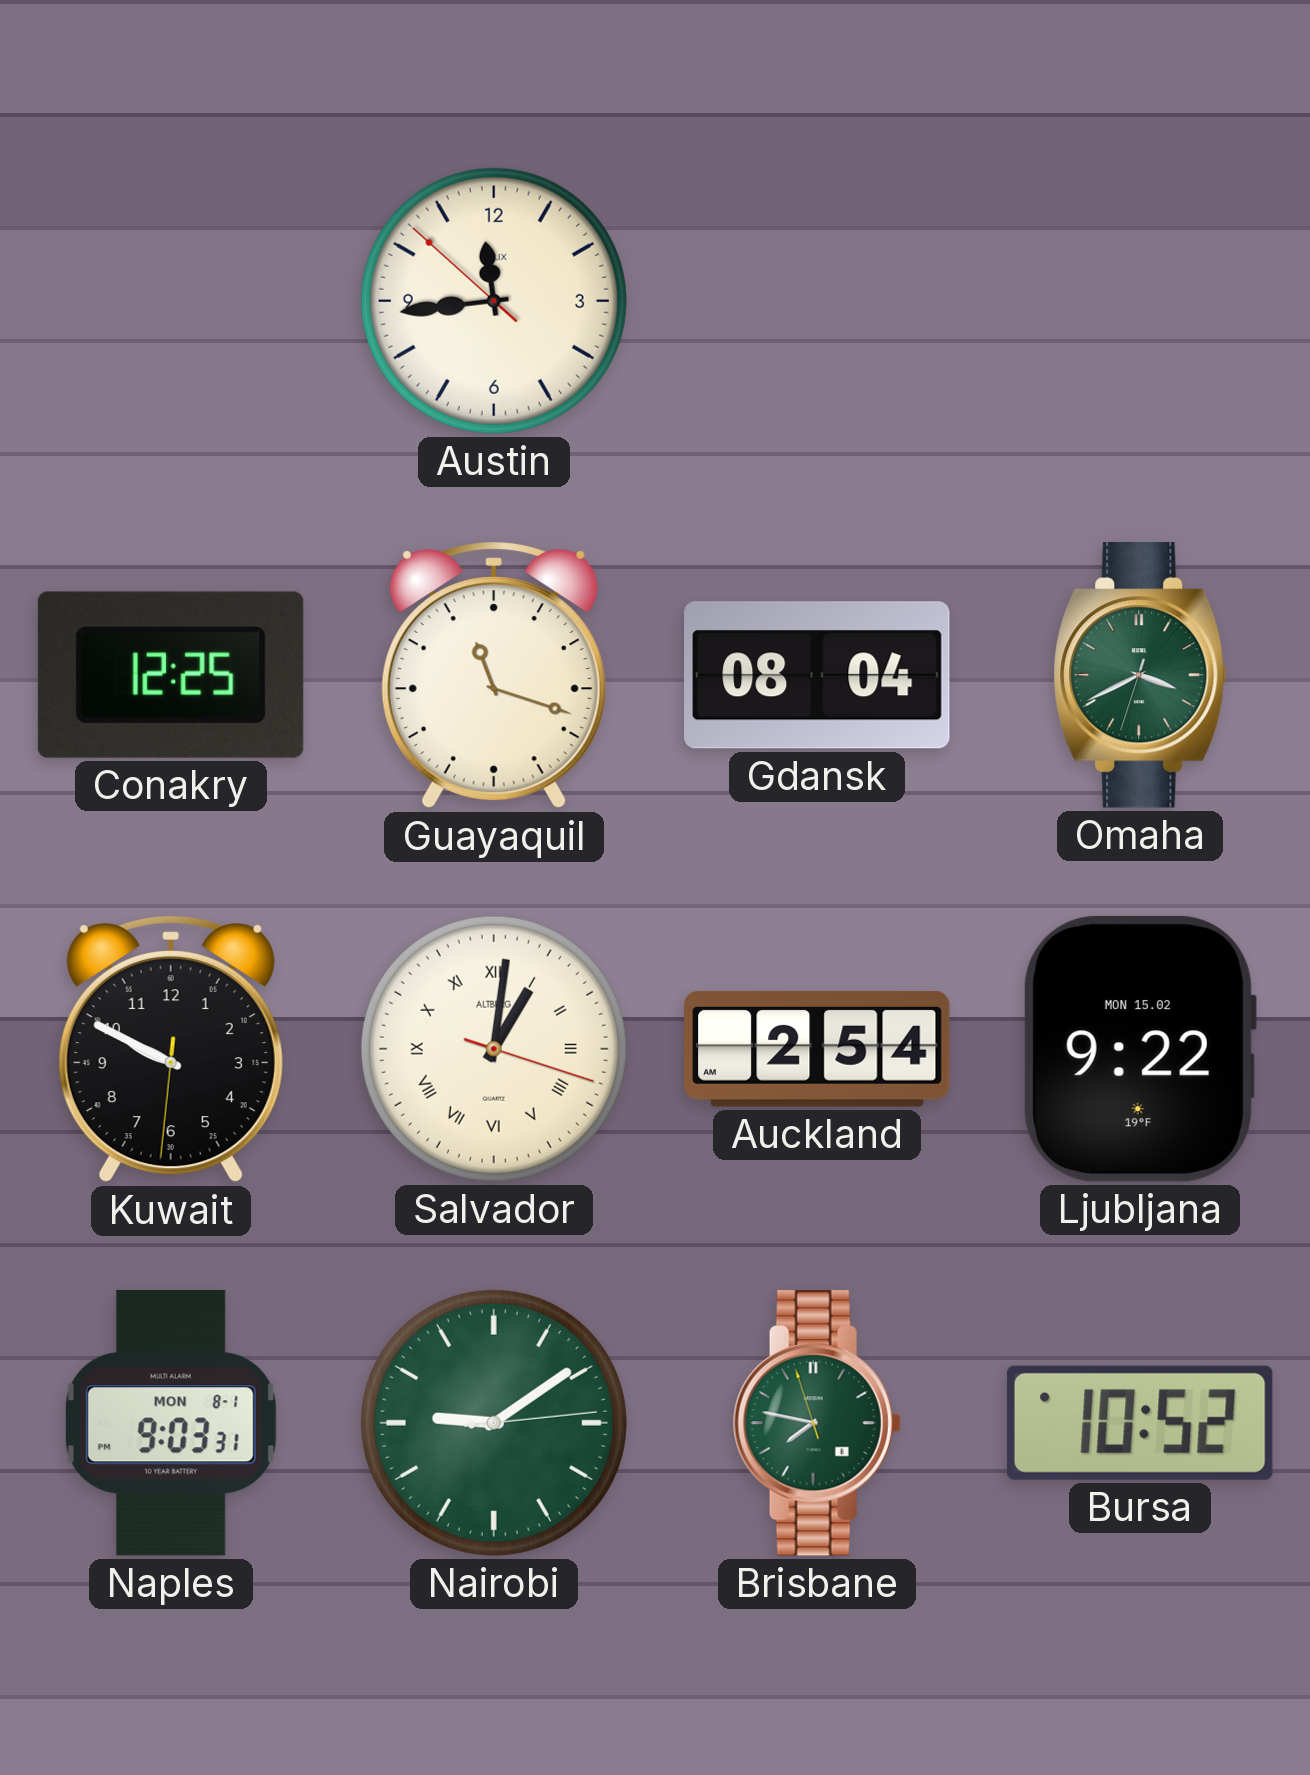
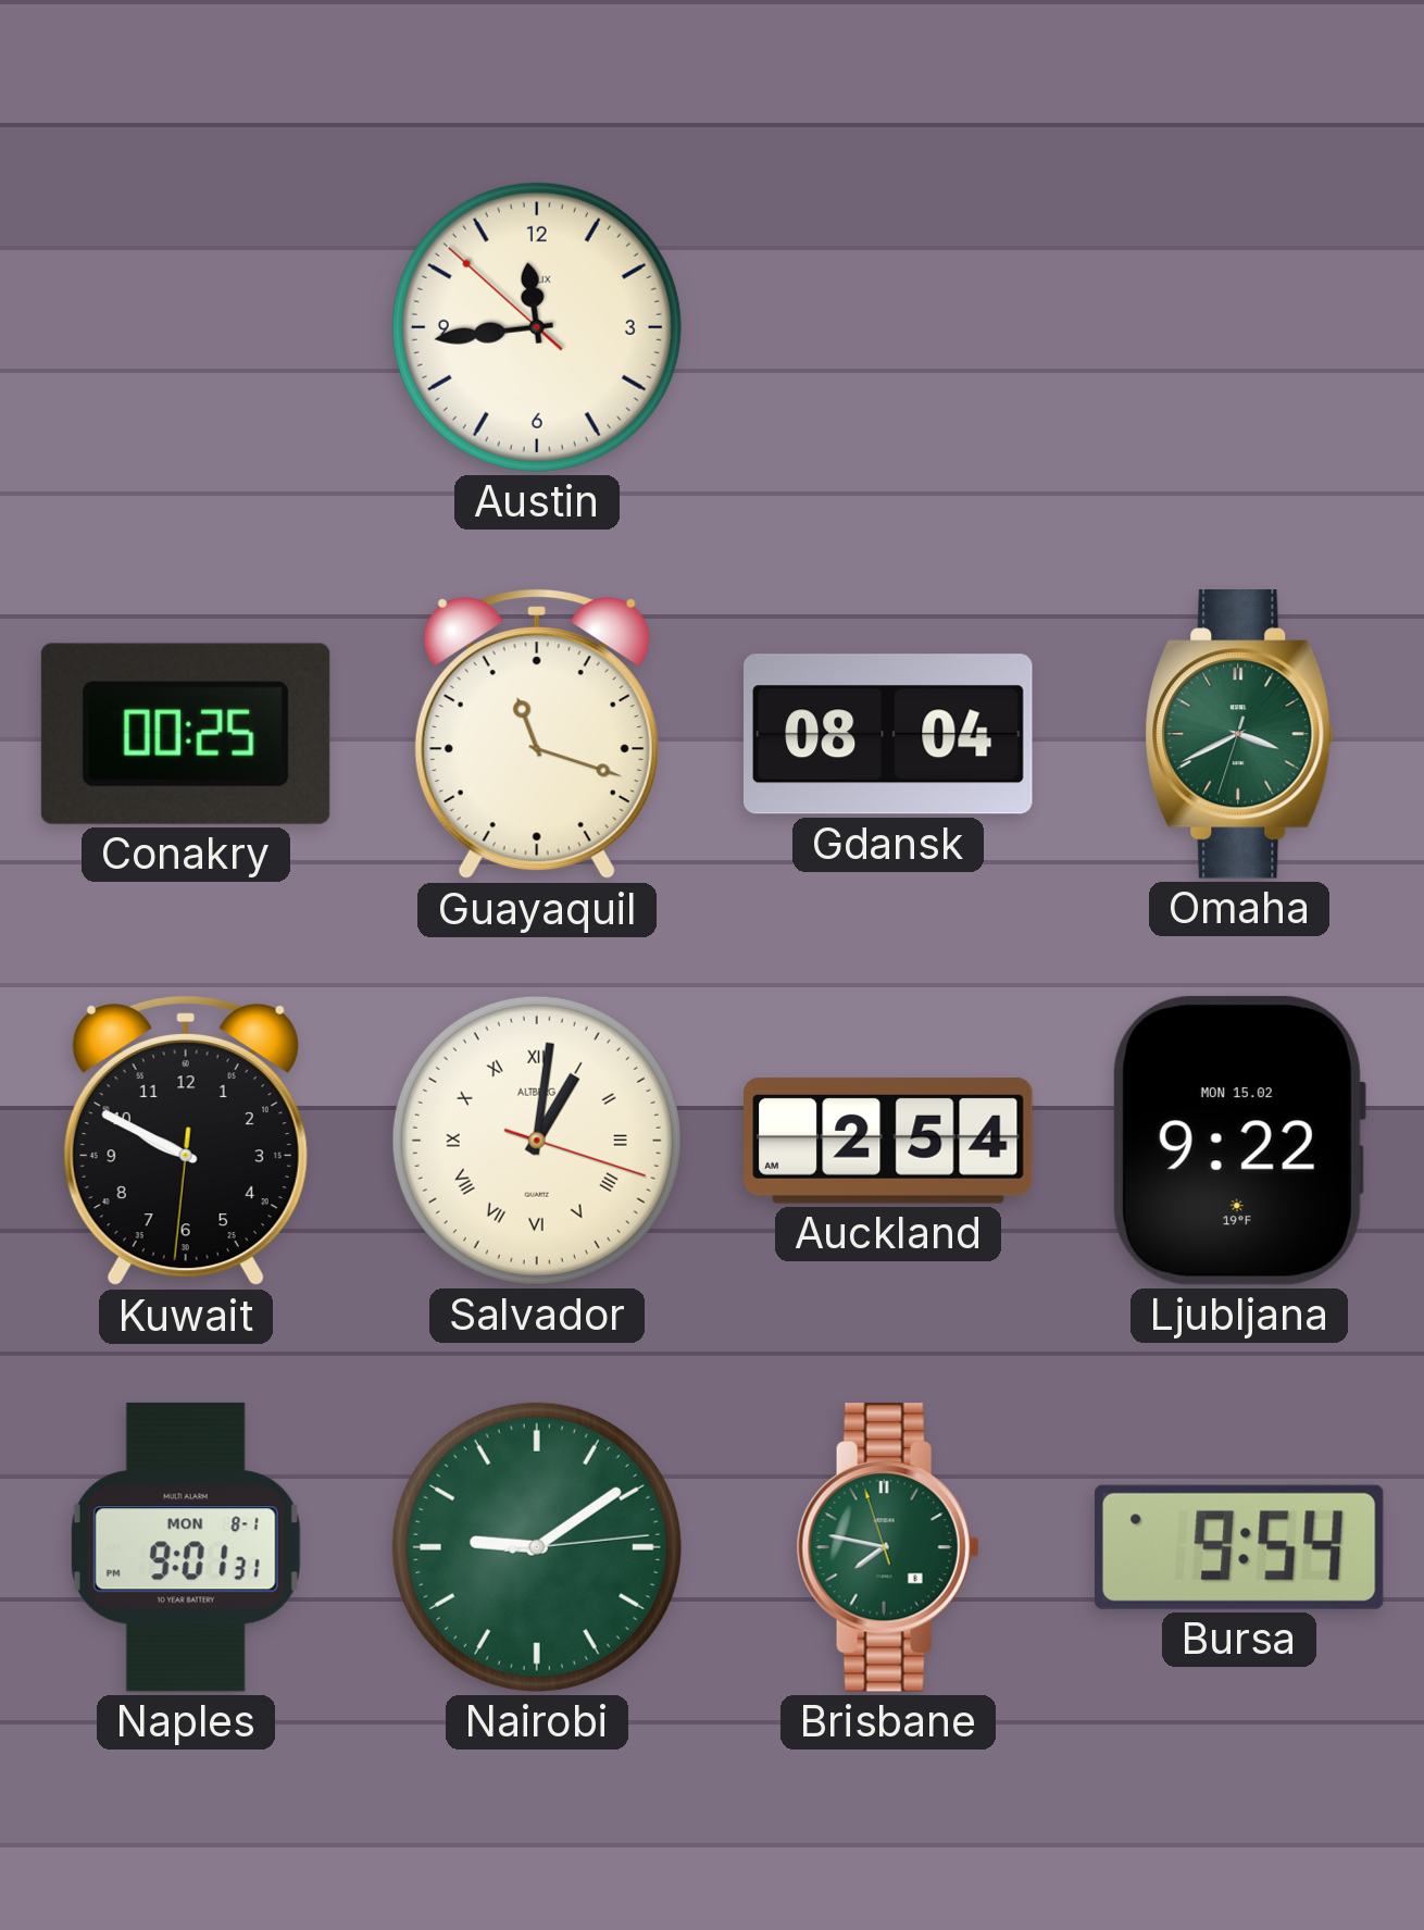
Conakry: 12:25 -> 00:25 (186, 734)
Naples: 9:03 -> 9:01 (186, 1547)
Bursa: 10:52 -> 9:54 (1239, 1547)
